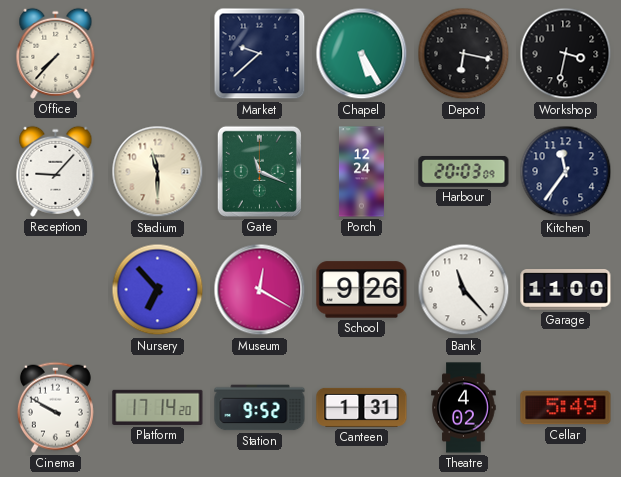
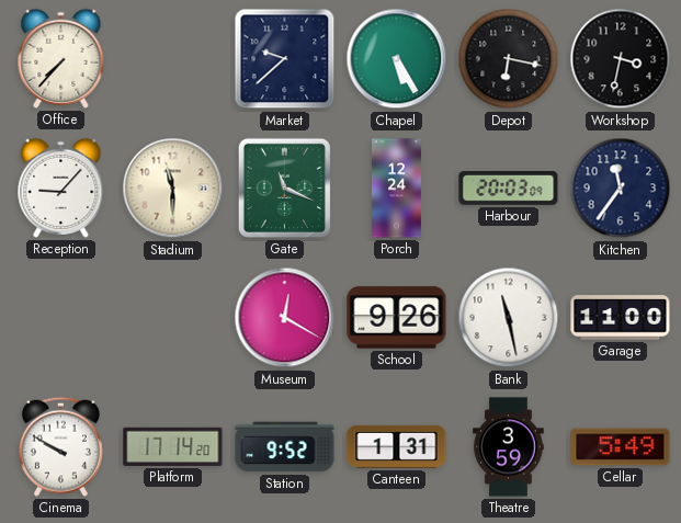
Nursery: 6:53 -> none (158, 290)
Bank: 11:23 -> 11:28 (509, 318)
Theatre: 4:02 -> 3:59 (509, 447)
